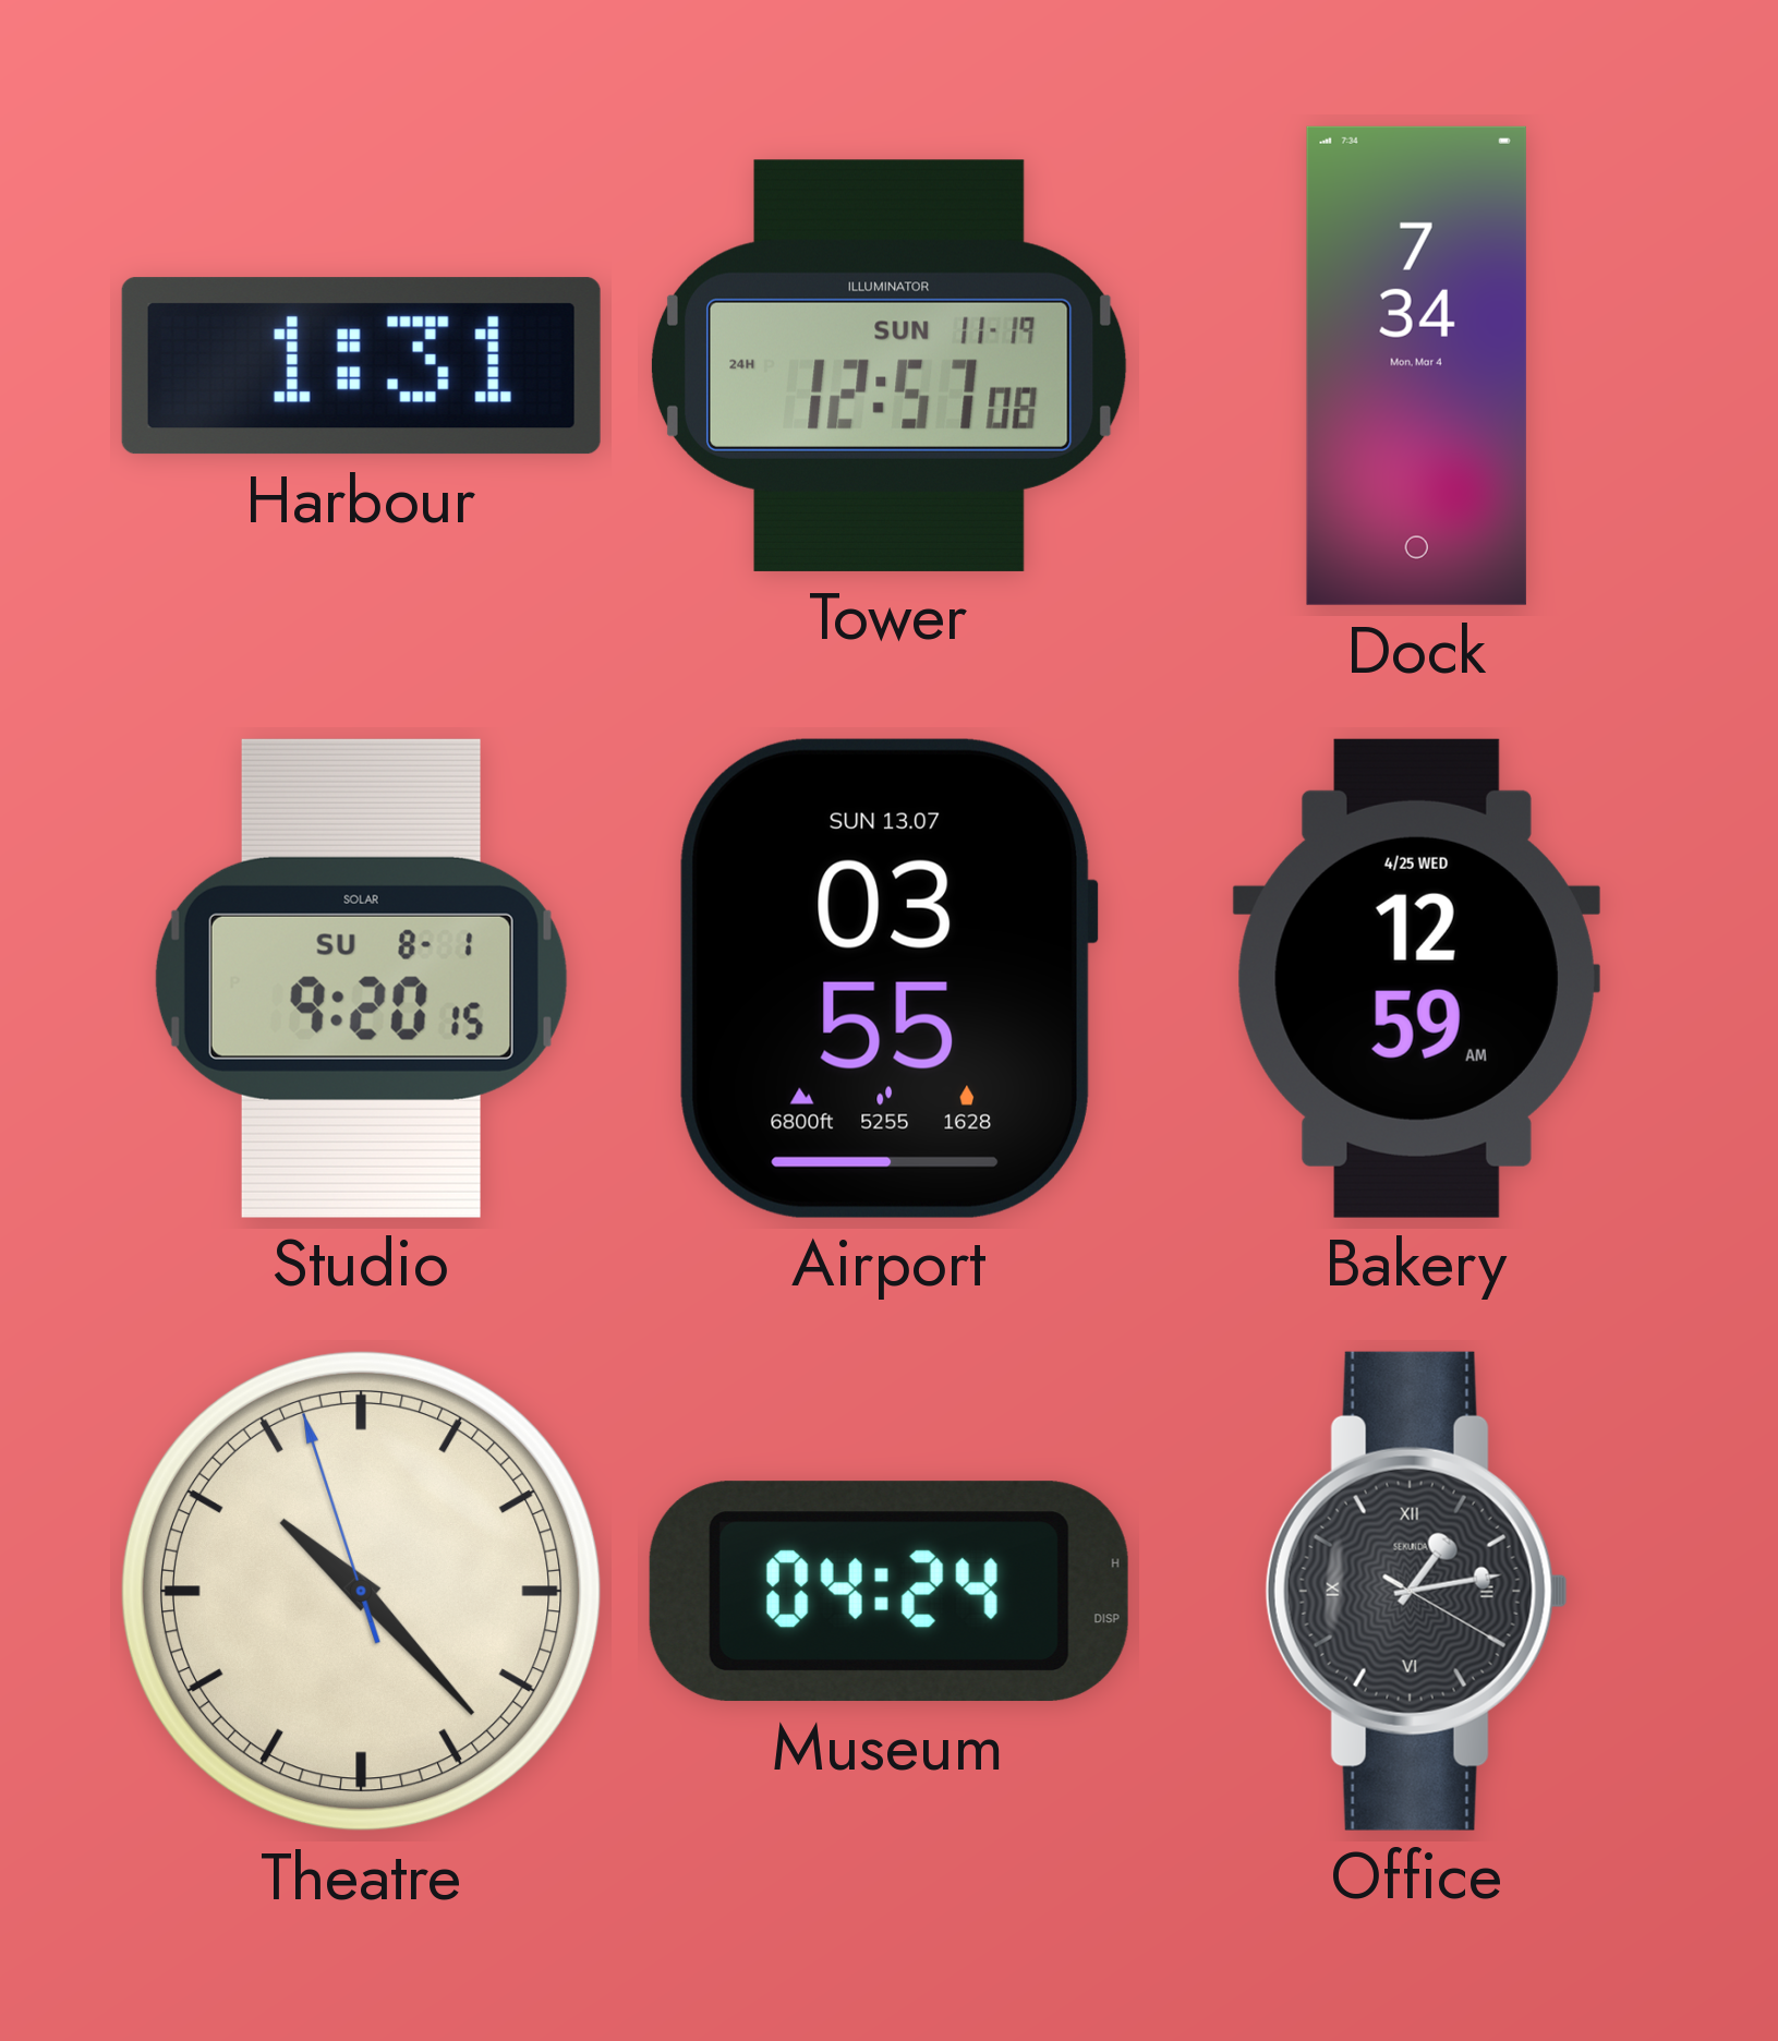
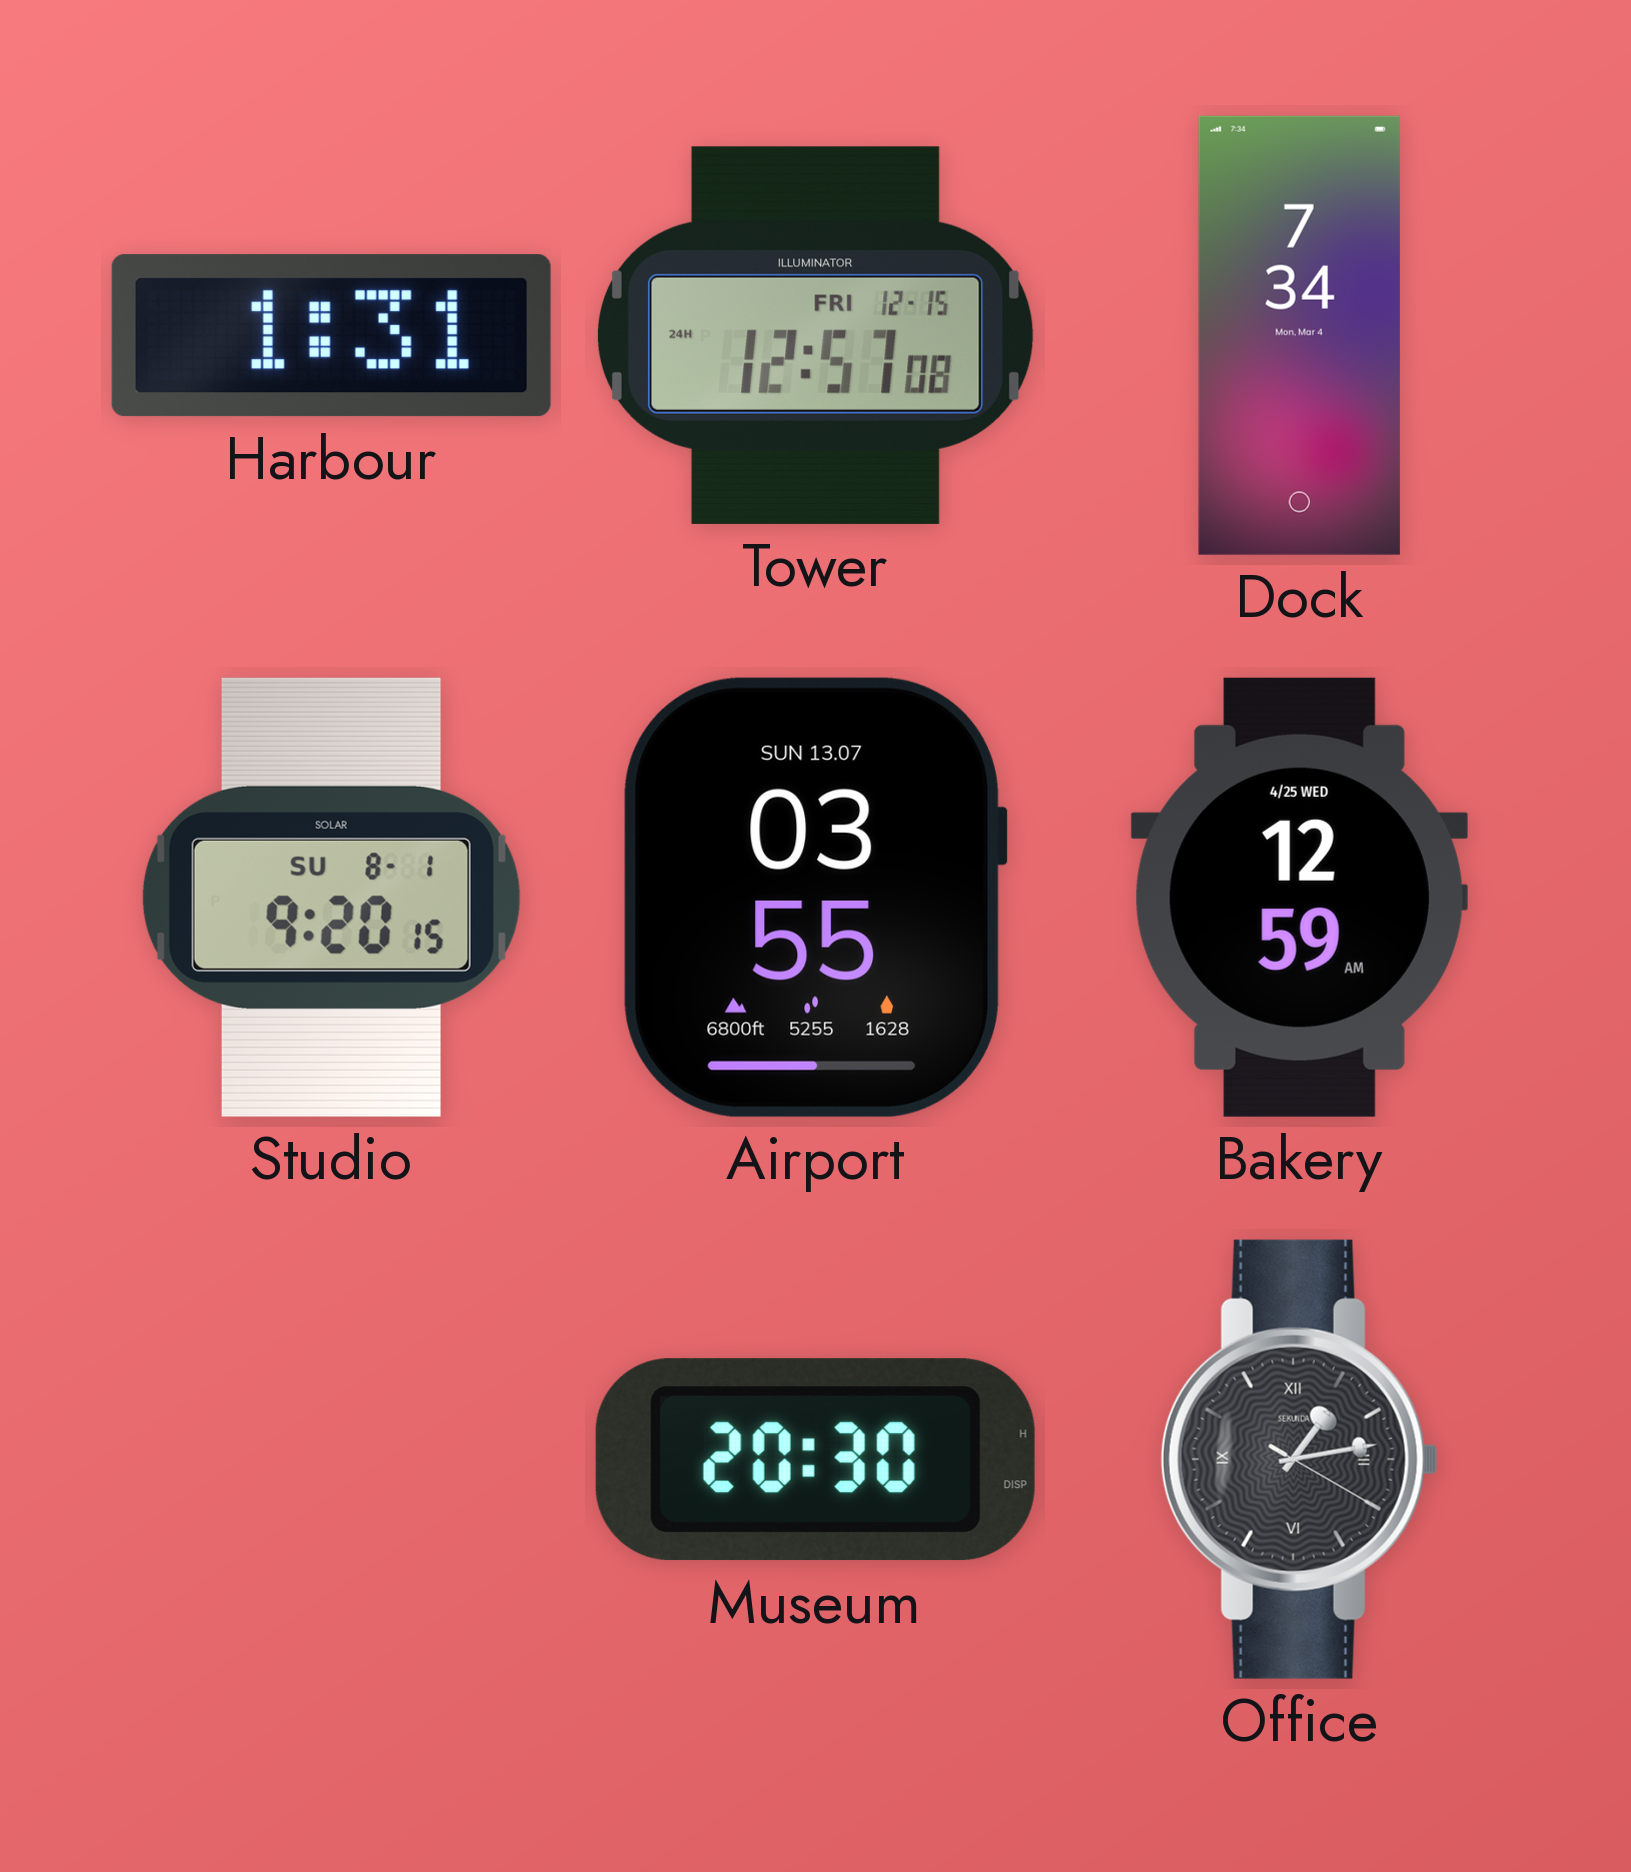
Tower date: SUN 11-19 -> FRI 12-15 (815, 335)
Theatre: 10:22 -> none (361, 1591)
Museum: 04:24 -> 20:30 (815, 1460)
